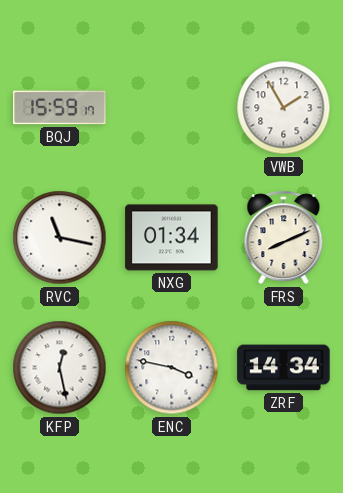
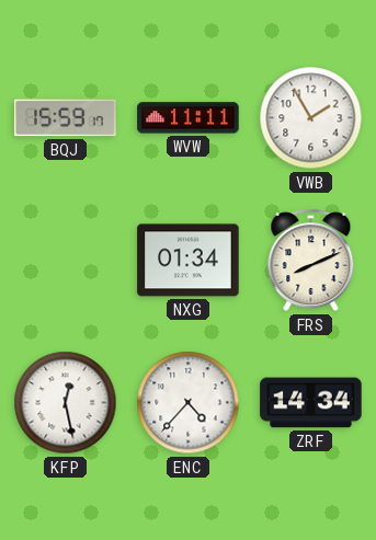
WVW: none -> 11:11 (189, 118)
RVC: 11:17 -> none (60, 238)
ENC: 3:47 -> 4:37 (189, 403)
